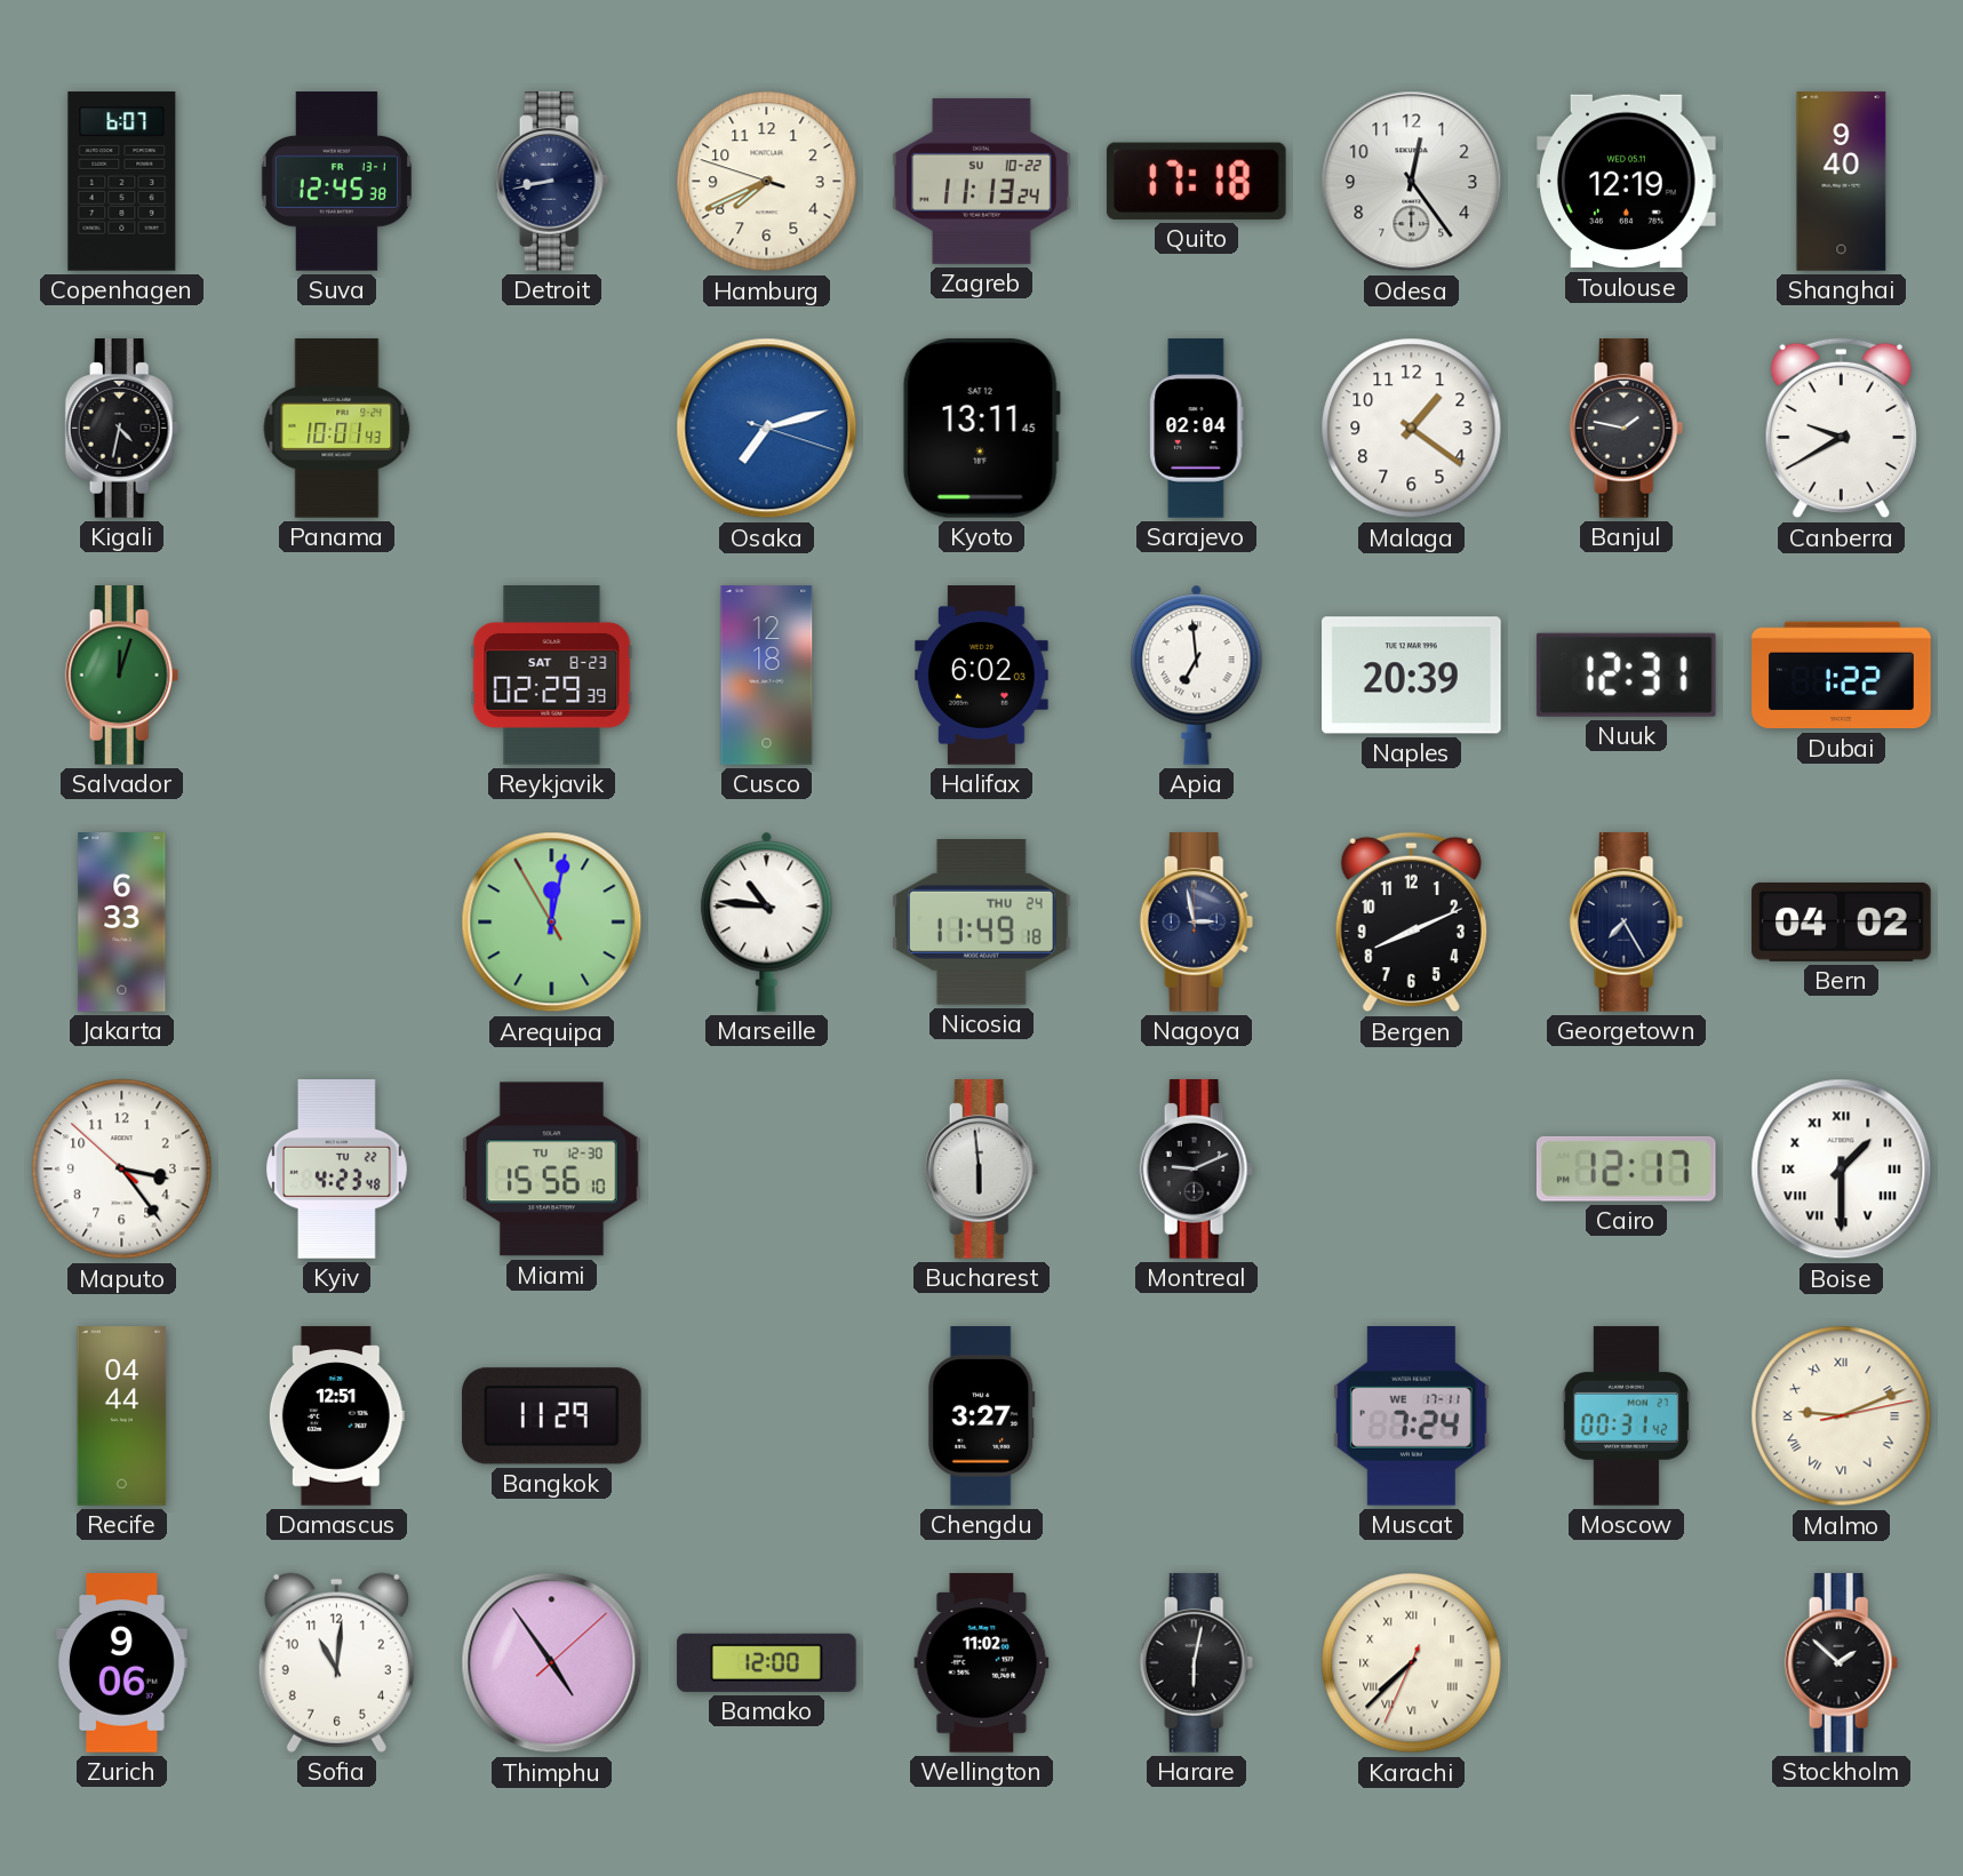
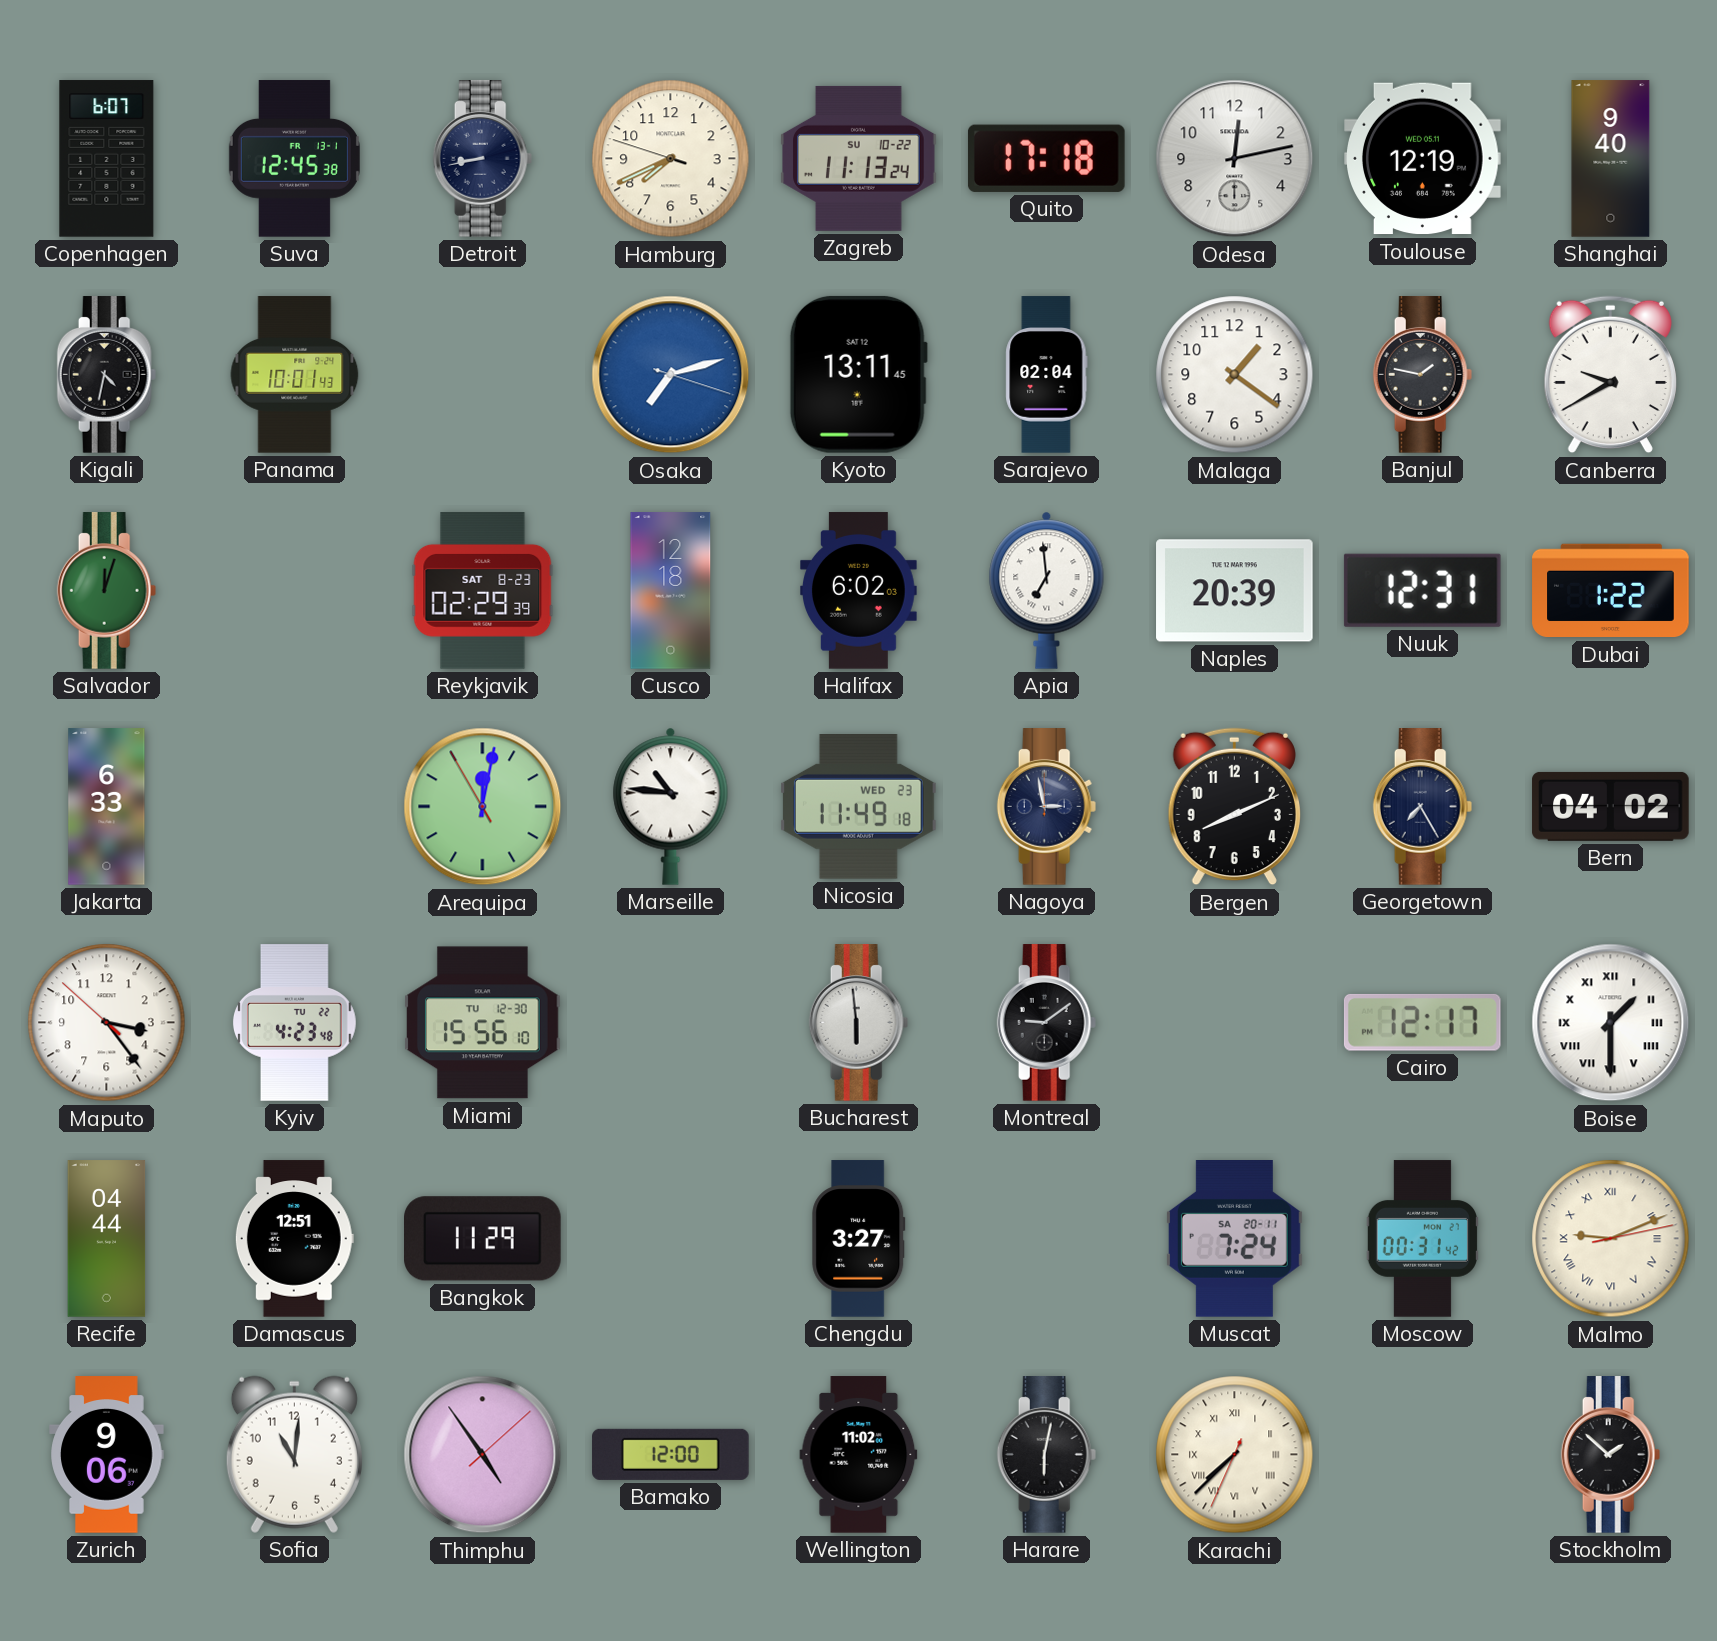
Odesa: 12:24 -> 12:13 (1235, 159)
Nicosia date: THU 24 -> WED 23 (859, 807)
Montreal: 9:11 -> 9:09 (1047, 1023)
Muscat date: WE 17-11 -> SA 20-11 (1234, 1239)
